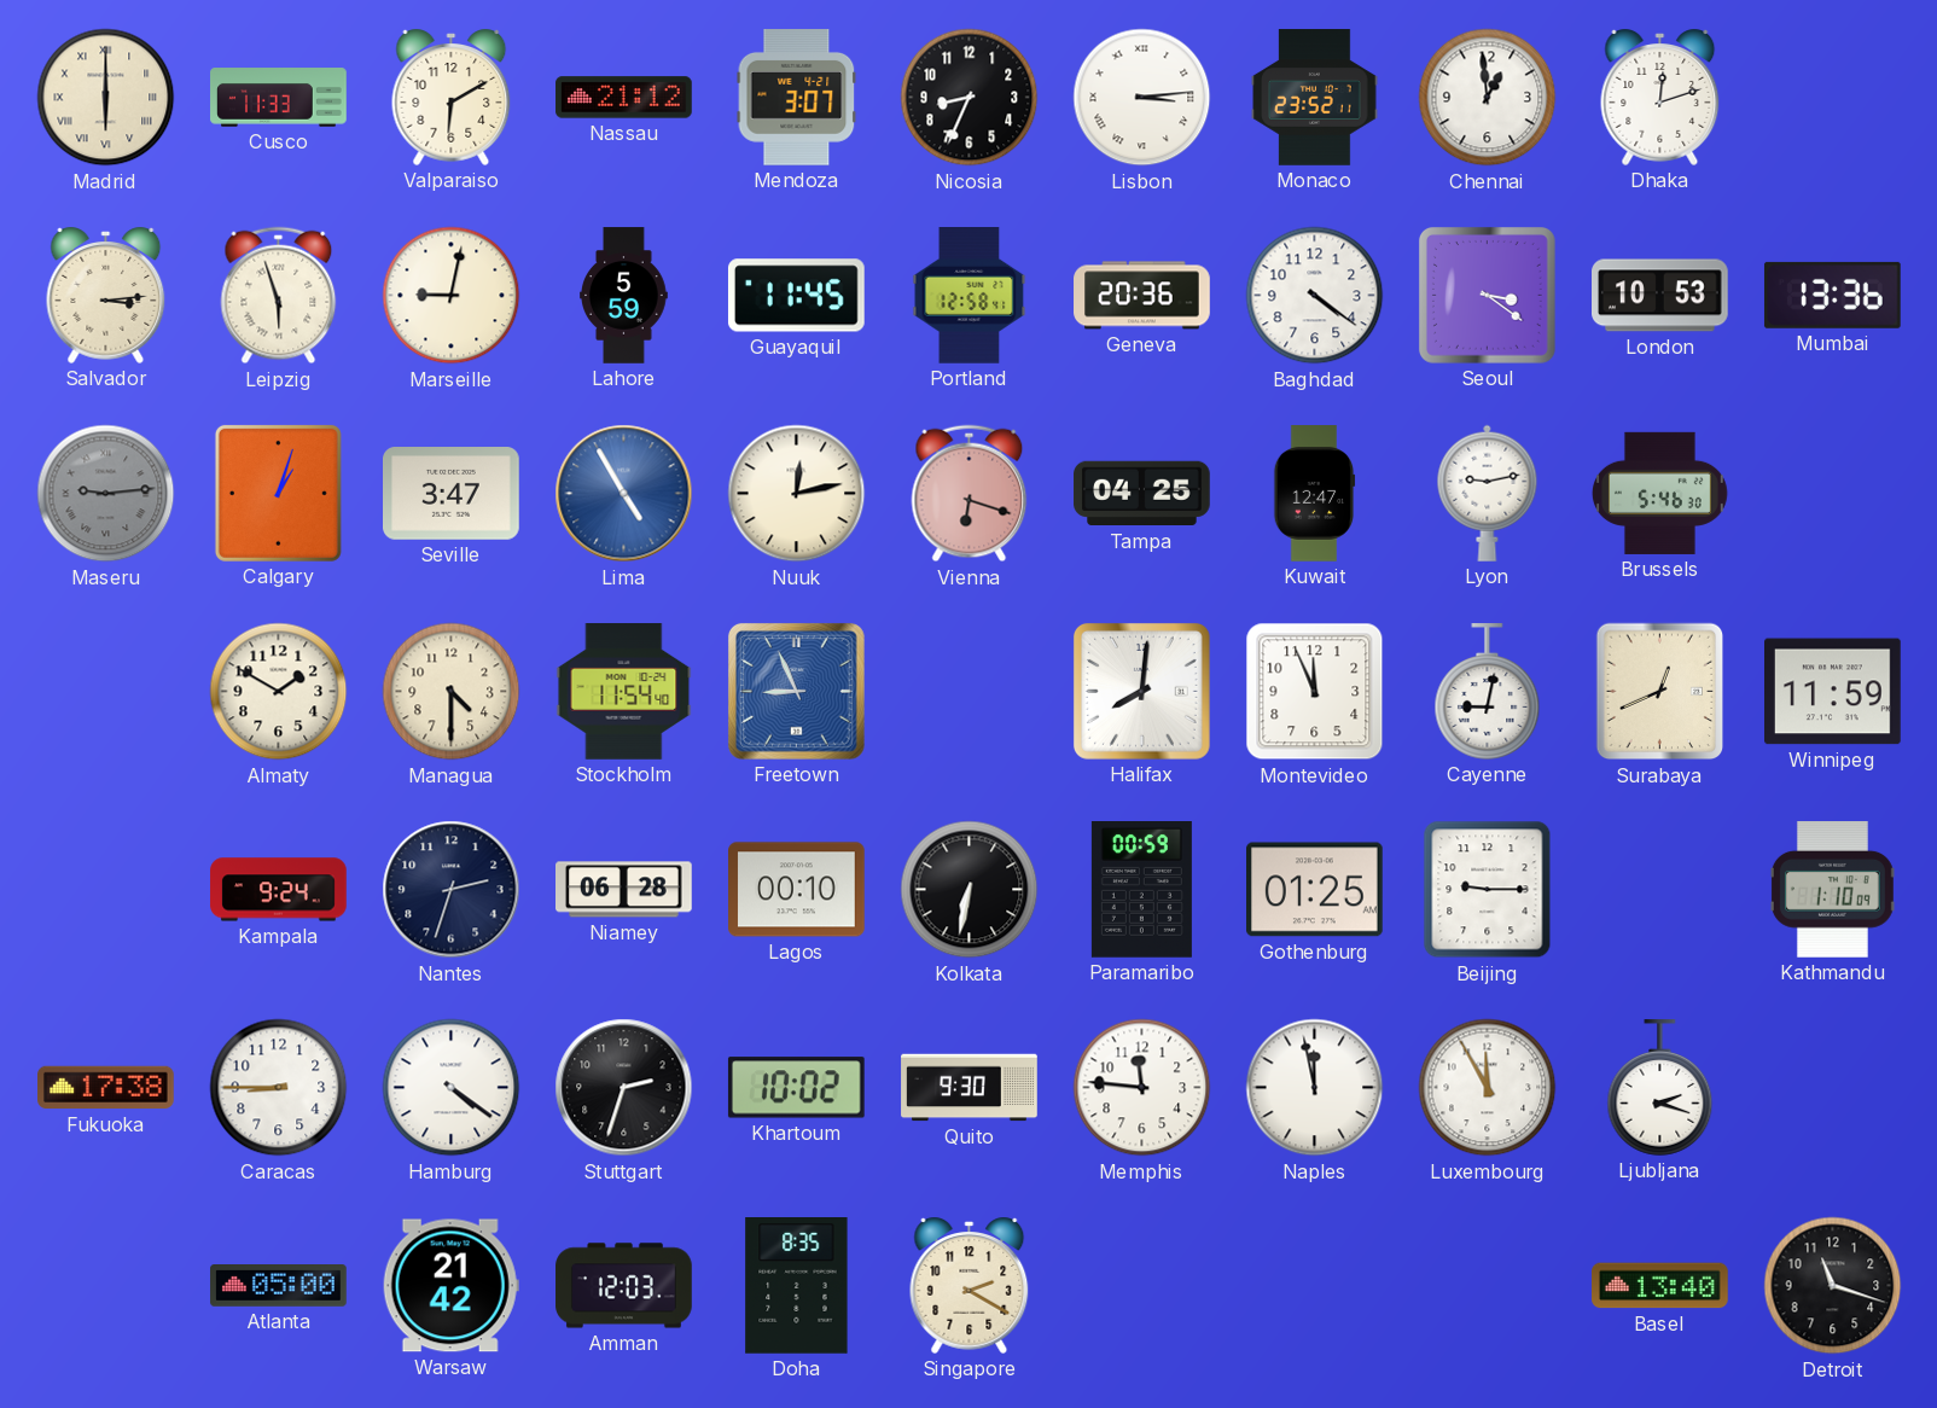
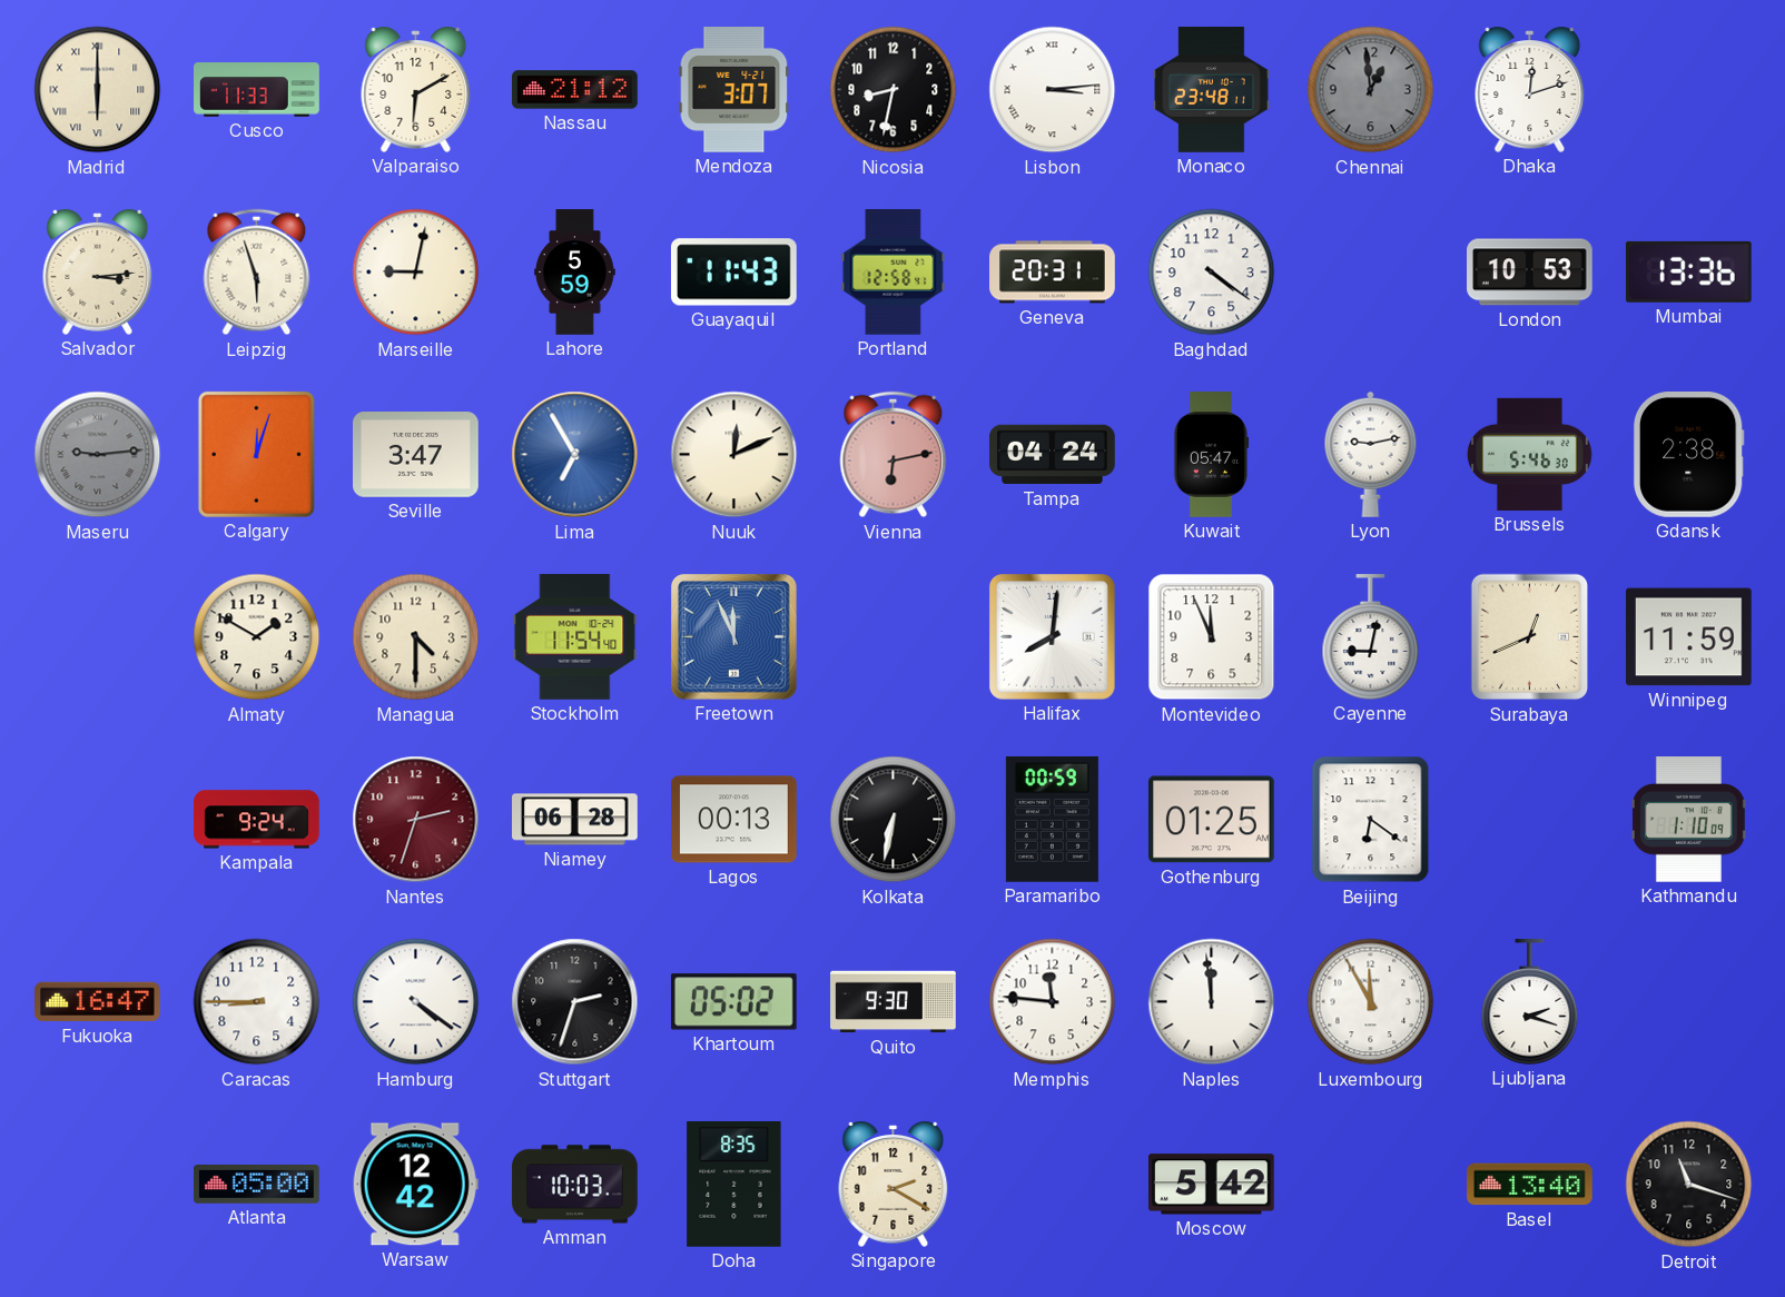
Nicosia: 8:34 -> 8:32 (894, 90)
Monaco: 23:52 -> 23:48 (1212, 90)
Chennai dial: white -> grey (1371, 90)
Guayaquil: 11:45 -> 11:43 (733, 273)
Geneva: 20:36 -> 20:31 (1053, 273)
Seoul: 3:21 -> none (1487, 295)
Calgary: 1:03 -> 12:03 (256, 454)
Lima: 4:55 -> 6:55 (575, 455)
Nuuk: 12:13 -> 12:11 (734, 455)
Vienna: 6:18 -> 6:13 (894, 455)
Tampa: 04:25 -> 04:24 (1053, 455)
Kuwait: 12:47 -> 05:47 (1211, 455)
Gdansk: none -> 2:38 (1688, 455)
Freetown: 8:56 -> 11:56 (733, 636)
Nantes dial: navy -> burgundy (416, 820)
Lagos: 00:10 -> 00:13 (734, 820)
Beijing: 9:15 -> 6:21 (1371, 820)
Fukuoka: 17:38 -> 16:47 (98, 1002)
Khartoum: 10:02 -> 05:02 (733, 1002)
Naples: 11:58 -> 11:59 (1212, 1002)
Warsaw: 21:42 -> 12:42 (415, 1185)
Amman: 12:03 -> 10:03 (575, 1185)
Moscow: none -> 5:42 (1212, 1185)
